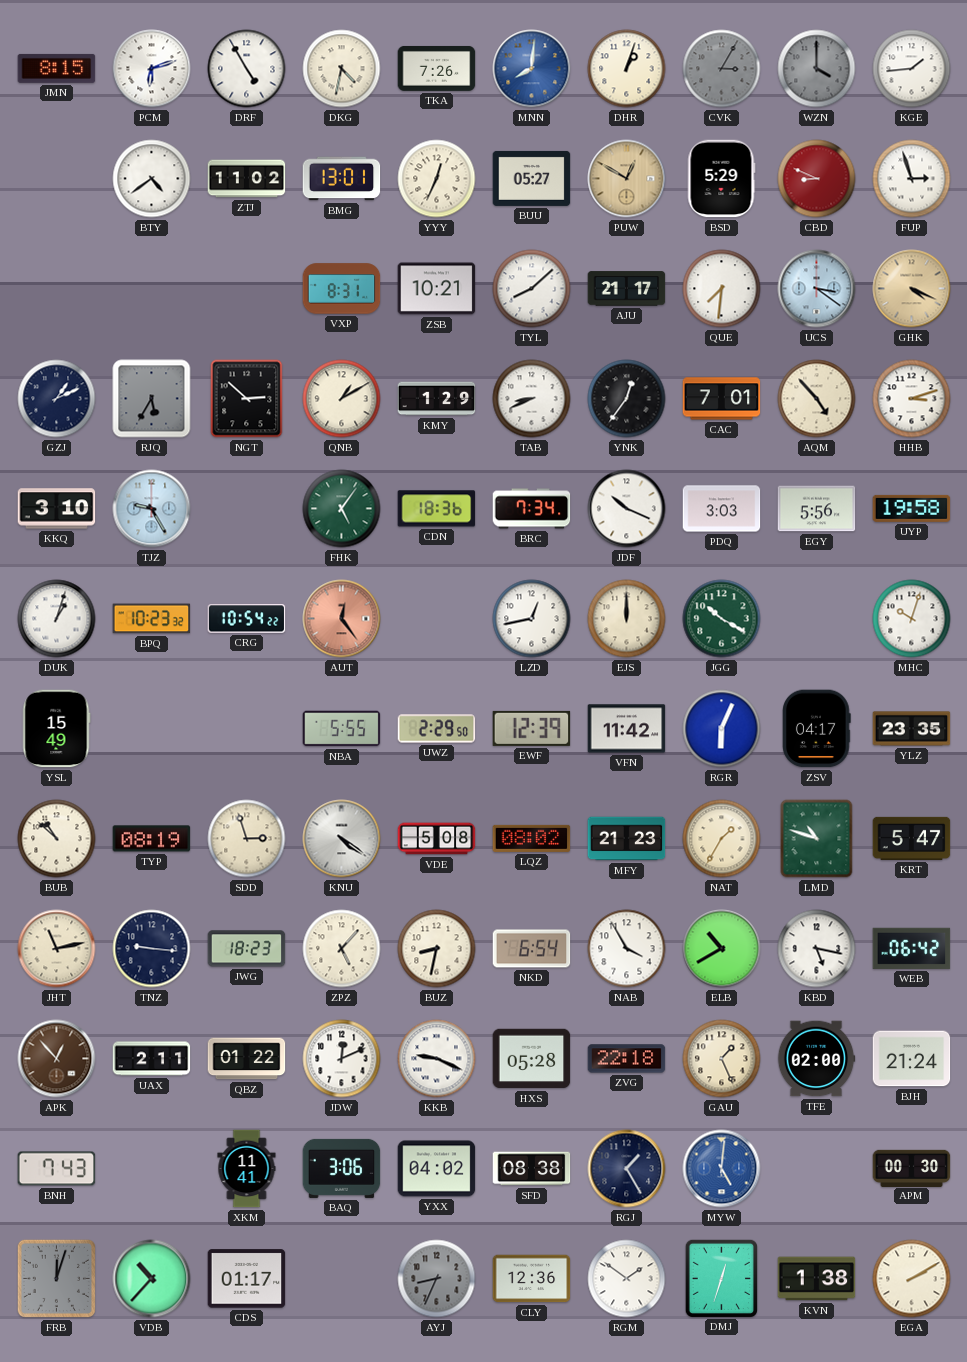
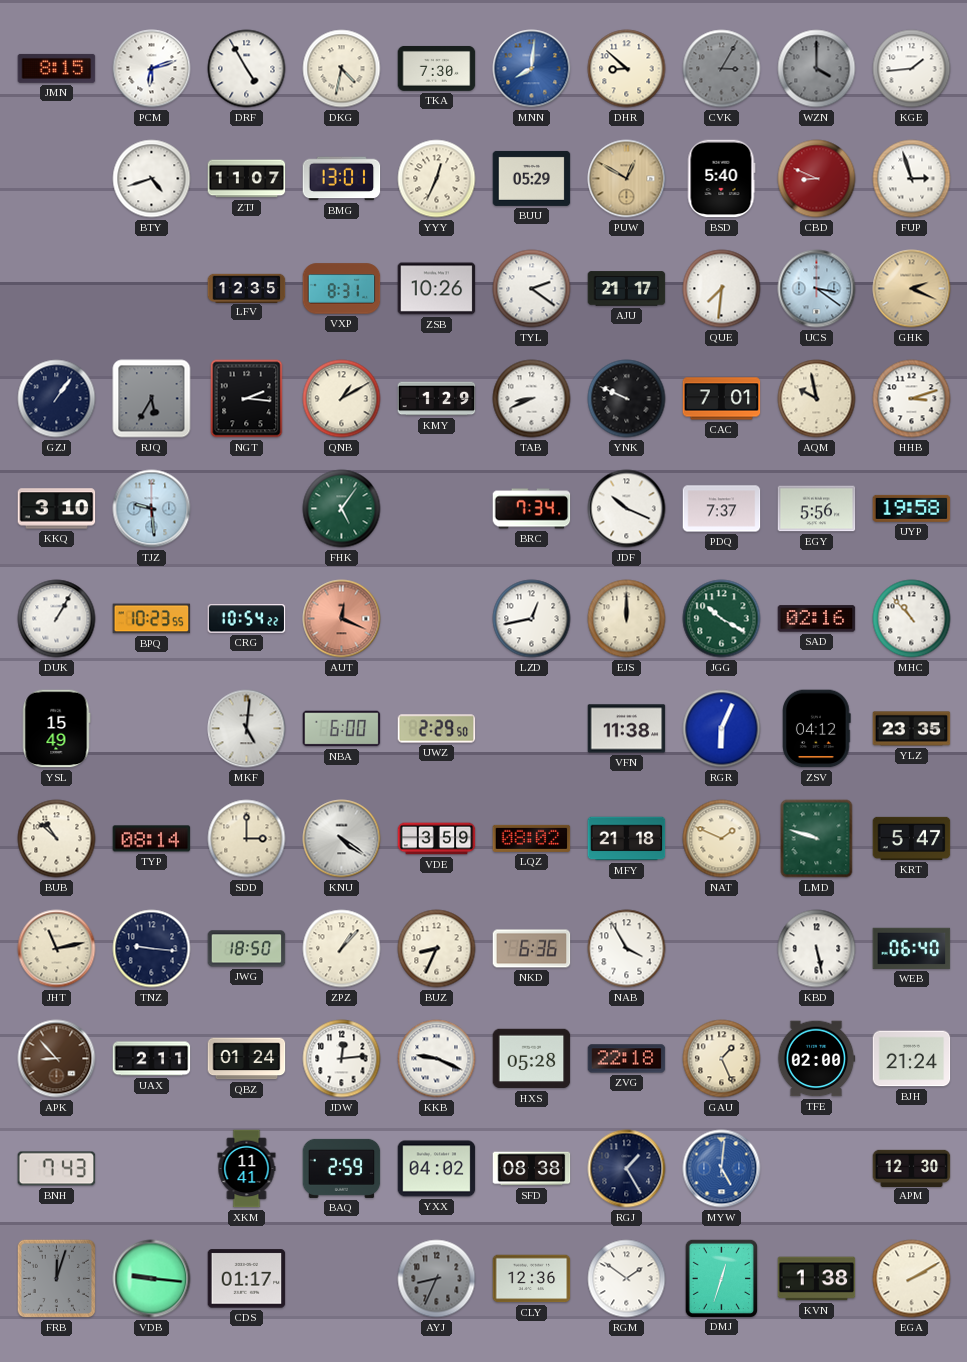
TKA: 7:26 -> 7:30 (437, 68)
DHR: 1:03 -> 8:52 (627, 69)
BTY: 4:39 -> 4:42 (152, 179)
ZTJ: 11:02 -> 11:07 (247, 179)
BUU: 05:27 -> 05:29 (532, 178)
BSD: 5:29 -> 5:40 (721, 179)
LFV: none -> 12:35 (247, 288)
ZSB: 10:21 -> 10:26 (437, 289)
TYL: 8:08 -> 2:21 (532, 289)
GHK: 4:19 -> 2:19 (912, 289)
GZJ: 1:11 -> 1:06 (57, 399)
NGT: 2:52 -> 2:16 (247, 399)
YNK: 12:36 -> 9:49 (627, 399)
AQM: 4:53 -> 9:58 (817, 399)
TJZ: 9:25 -> 9:29 (152, 509)
CDN: 18:36 -> none (437, 509)
PDQ: 3:03 -> 7:37 (722, 509)
DUK: 1:03 -> 1:05 (57, 619)
BPQ: 10:23:32 -> 10:23:55 (152, 619)
AUT: 12:24 -> 12:19 (342, 619)
SAD: none -> 02:16 (817, 619)
MHC: 10:03 -> 10:53 (912, 619)
MKF: none -> 5:01 (247, 729)
NBA: 5:55 -> 6:00 (342, 729)
EWF: 12:39 -> none (532, 728)
VFN: 11:42 -> 11:38 (627, 729)
ZSV: 04:17 -> 04:12 (817, 729)
TYP: 08:19 -> 08:14 (152, 839)
SDD: 2:57 -> 3:00 (247, 839)
VDE: 5:08 -> 3:59 (437, 839)
MFY: 21:23 -> 21:18 (627, 839)
NAT: 1:35 -> 1:49 (722, 839)
LMD: 10:48 -> 9:48 (817, 839)
JWG: 18:23 -> 18:50 (247, 949)
ZPZ: 5:07 -> 1:07 (342, 949)
BUZ: 8:32 -> 8:34 (437, 949)
NKD: 6:54 -> 6:36 (532, 949)
ELB: 10:40 -> none (722, 949)
KBD: 5:17 -> 5:28 (817, 949)
WEB: 06:42 -> 06:40 (912, 948)
APK: 12:53 -> 8:53 (57, 1059)
QBZ: 01:22 -> 01:24 (247, 1059)
JDW: 12:11 -> 12:14 (342, 1059)
BAQ: 3:06 -> 2:59 (342, 1168)
APM: 00:30 -> 12:30 (912, 1168)
VDB: 10:37 -> 9:16 (152, 1279)
